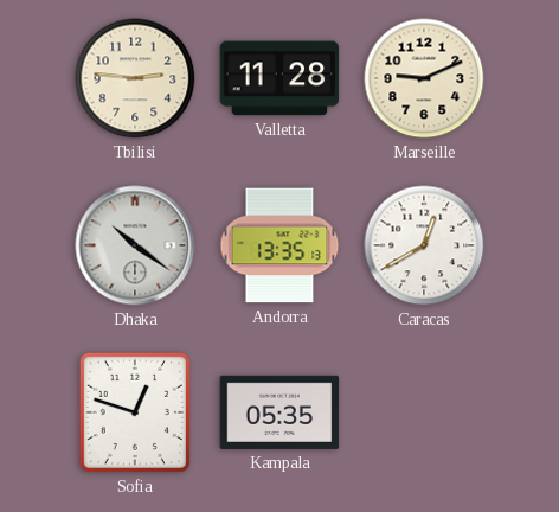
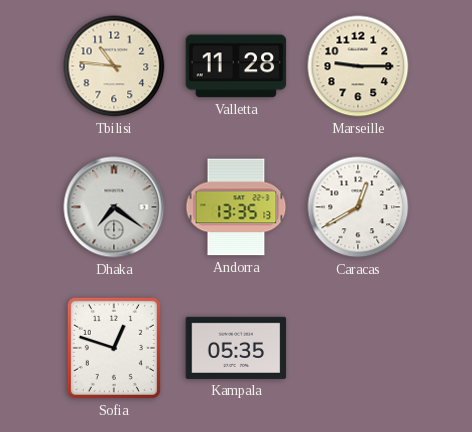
Tbilisi: 2:46 -> 10:46 (114, 66)
Marseille: 9:11 -> 9:15 (358, 66)
Dhaka: 10:21 -> 7:21 (114, 207)
